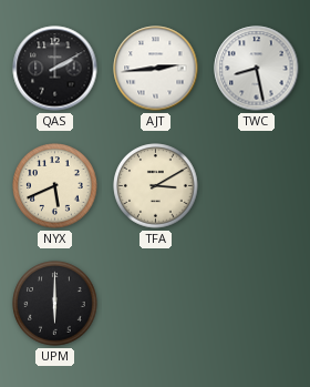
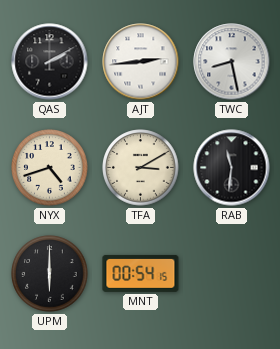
NYX: 5:41 -> 4:42 (50, 168)
RAB: none -> 11:31 (232, 168)
MNT: none -> 00:54 (141, 273)
